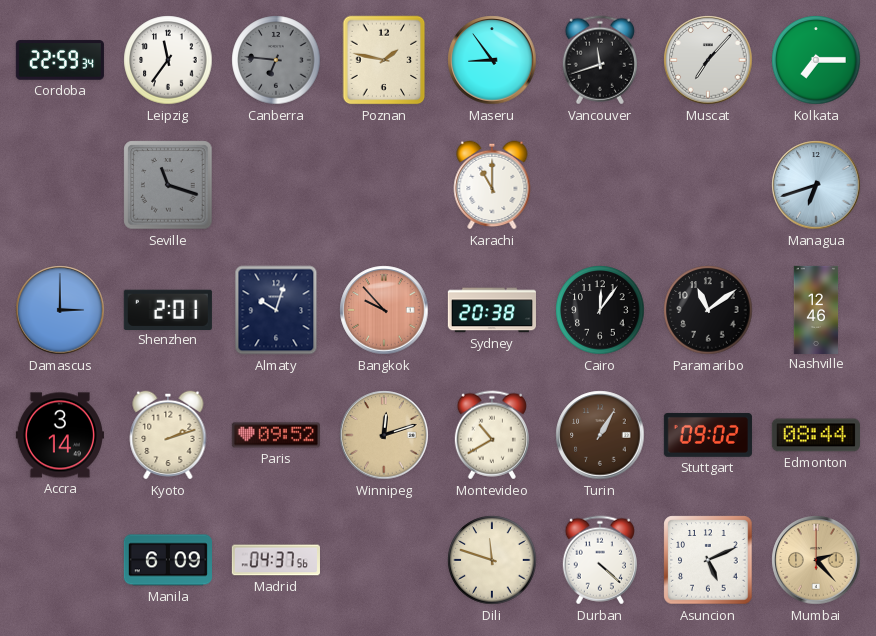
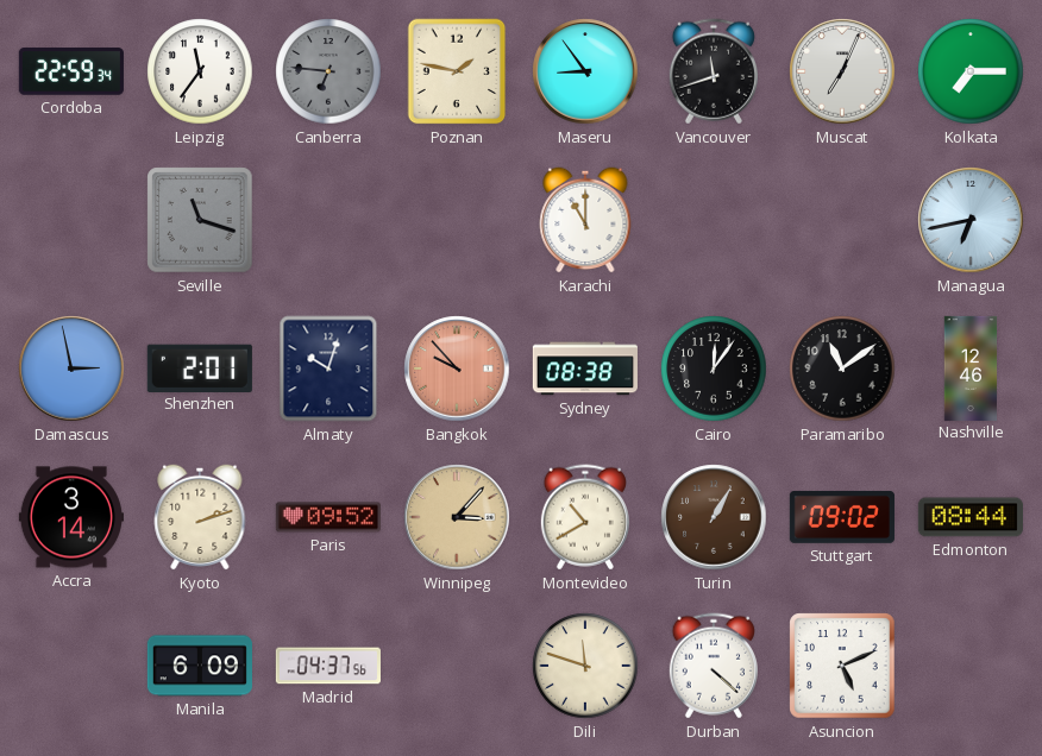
Muscat: 7:07 -> 7:04 (842, 71)
Managua: 6:42 -> 6:43 (971, 220)
Damascus: 3:00 -> 2:58 (71, 368)
Sydney: 20:38 -> 08:38 (585, 368)
Winnipeg: 12:12 -> 3:07 (457, 517)
Mumbai: 2:23 -> none (816, 560)
